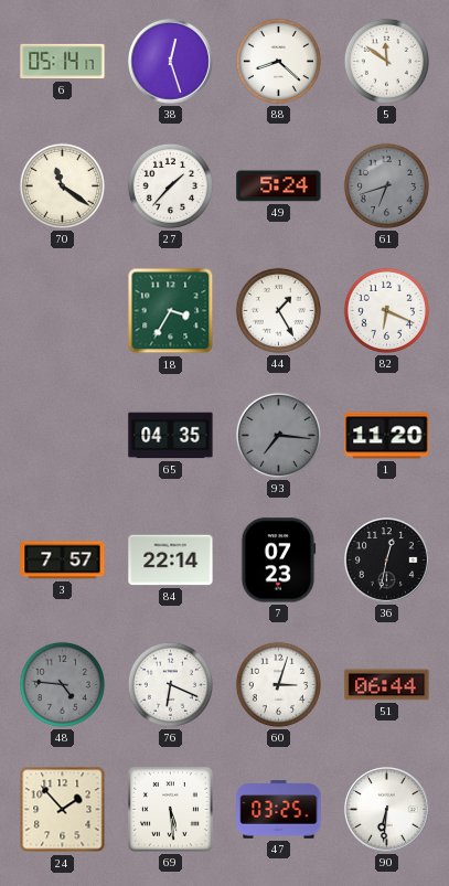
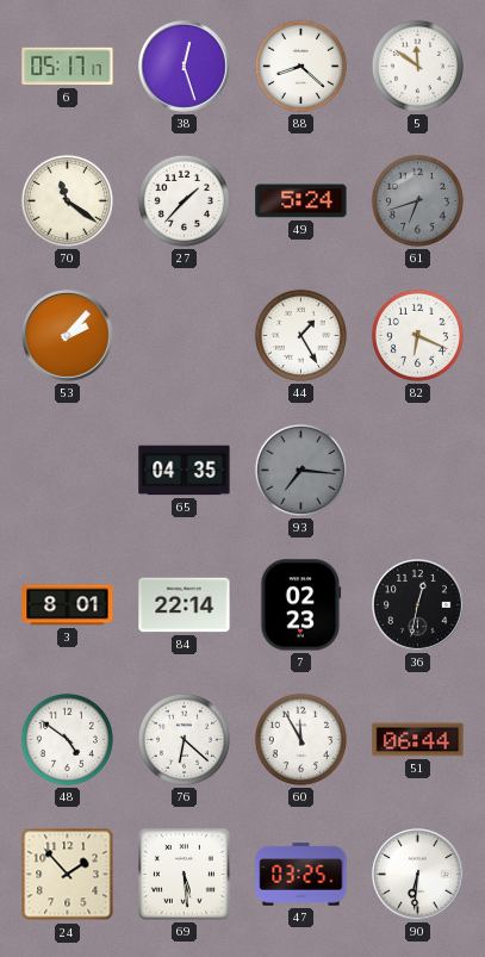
6: 05:14 -> 05:17 (68, 67)
53: none -> 2:07 (68, 336)
18: 3:35 -> none (171, 311)
1: 11:20 -> none (387, 436)
3: 7:57 -> 8:01 (68, 605)
7: 07:23 -> 02:23 (301, 605)
48: 4:46 -> 4:51 (67, 739)
48 dial: grey -> white (67, 739)
76: 6:19 -> 6:22 (184, 739)
60: 3:03 -> 11:55 (300, 739)
